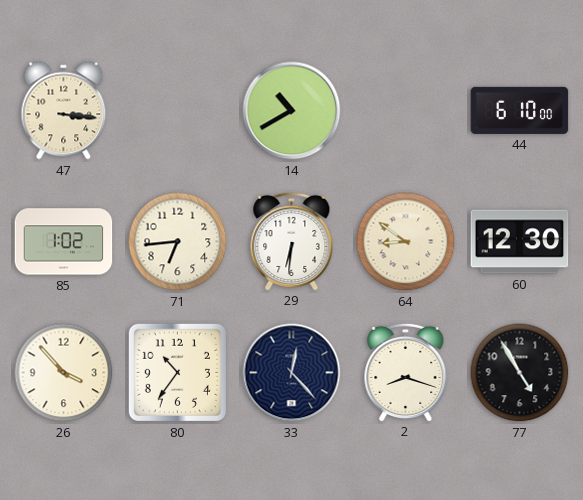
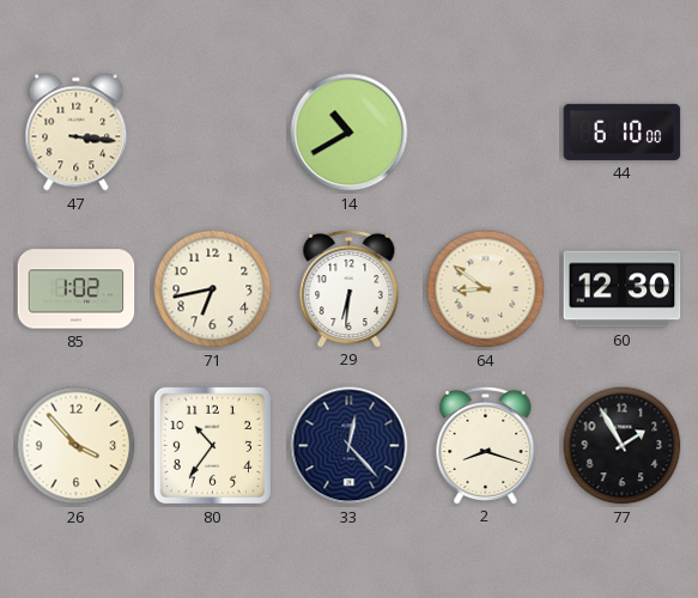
71: 6:44 -> 6:43 (213, 289)
77: 4:55 -> 1:55 (623, 446)
